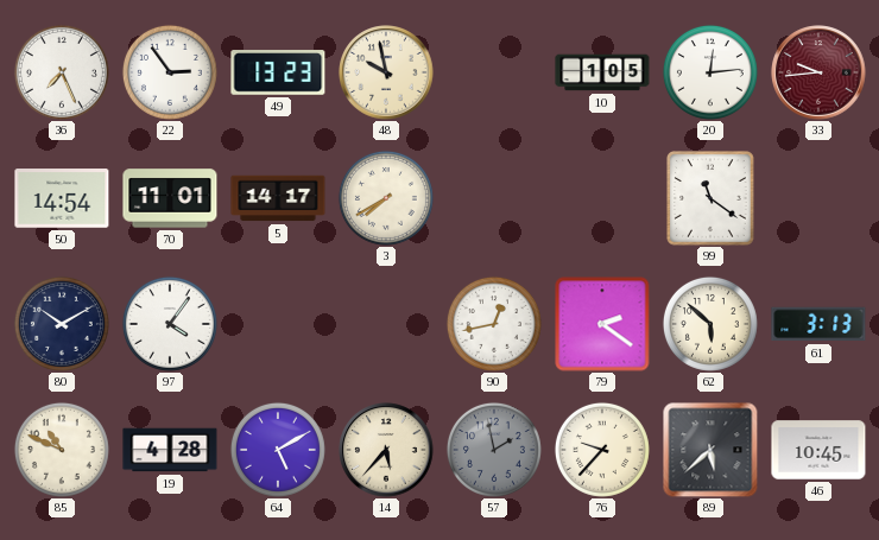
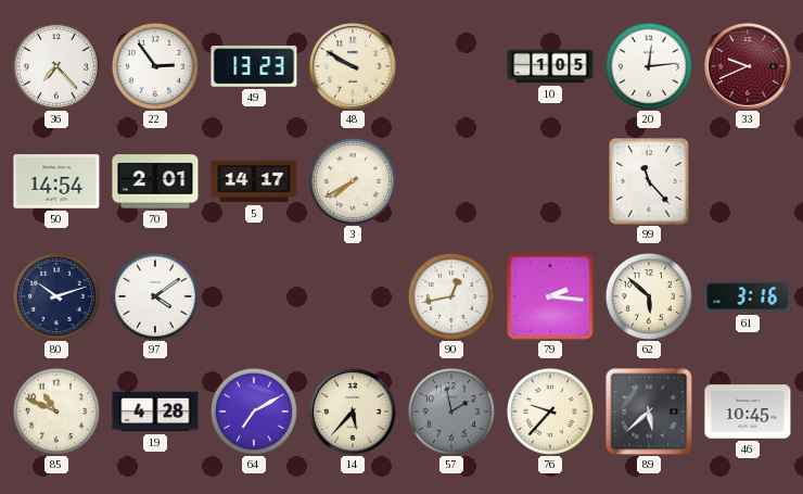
36: 7:26 -> 7:23 (56, 66)
48: 9:58 -> 9:50 (353, 66)
33: 9:44 -> 9:41 (748, 66)
70: 11:01 -> 2:01 (155, 181)
99: 11:21 -> 11:23 (650, 182)
80: 10:10 -> 10:12 (56, 296)
97: 4:06 -> 4:09 (155, 296)
79: 2:21 -> 2:16 (550, 296)
61: 3:13 -> 3:16 (748, 296)
64: 5:10 -> 7:10 (254, 411)
